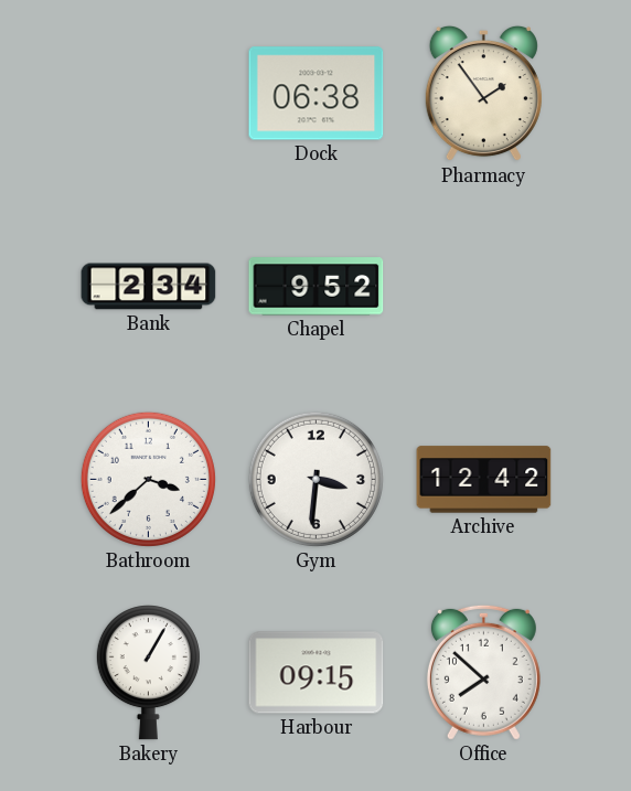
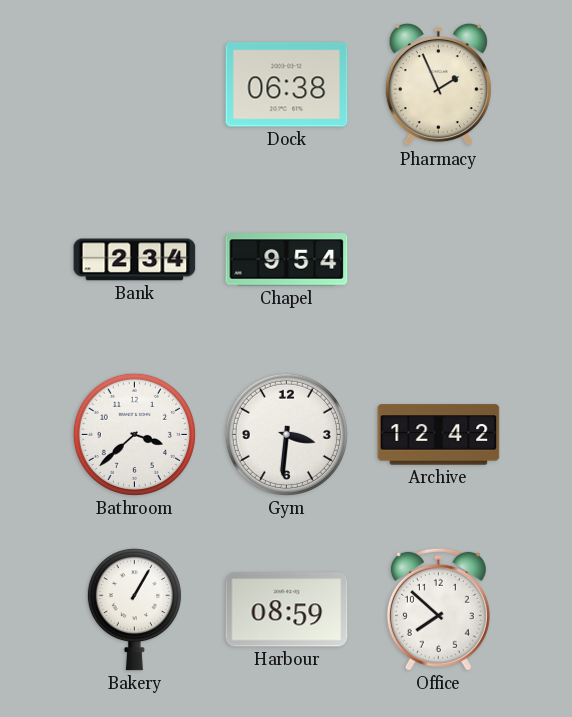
Pharmacy: 1:54 -> 1:56 (438, 85)
Chapel: 9:52 -> 9:54 (287, 260)
Harbour: 09:15 -> 08:59 (287, 610)
